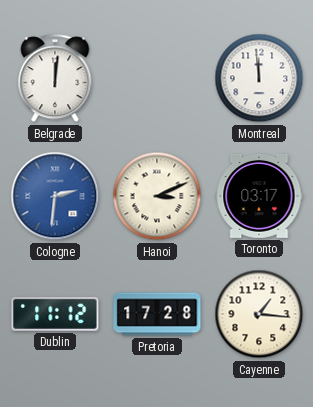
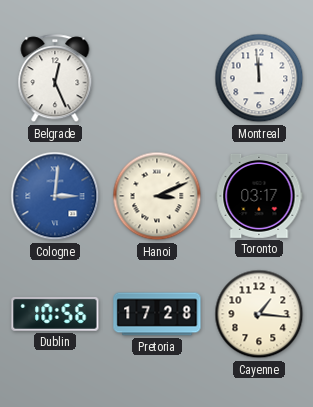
Belgrade: 12:01 -> 12:26 (55, 79)
Cologne: 2:31 -> 3:01 (55, 196)
Dublin: 11:12 -> 10:56 (55, 314)
